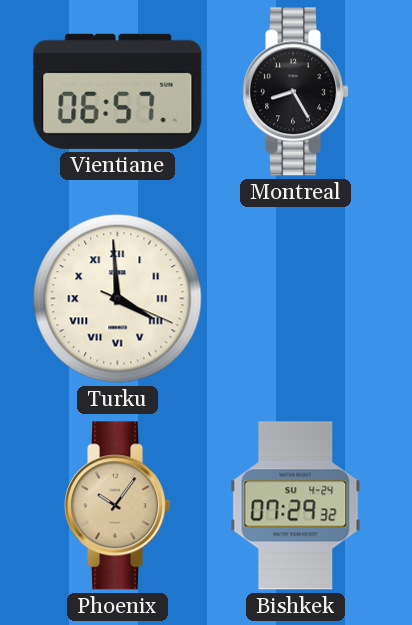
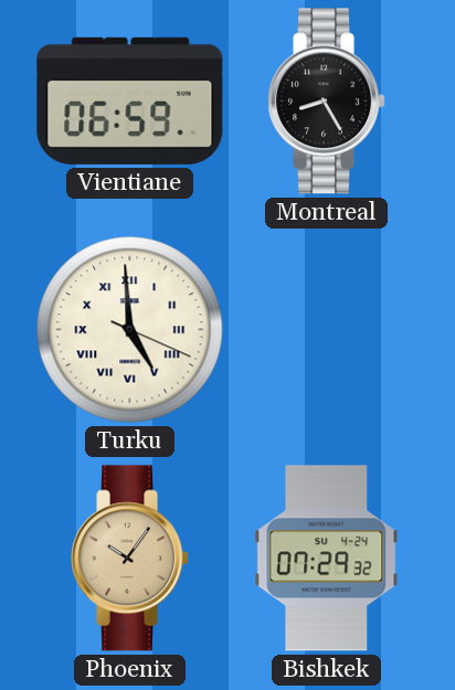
Vientiane: 06:57 -> 06:59 (130, 100)
Turku: 3:59 -> 4:59 (130, 330)
